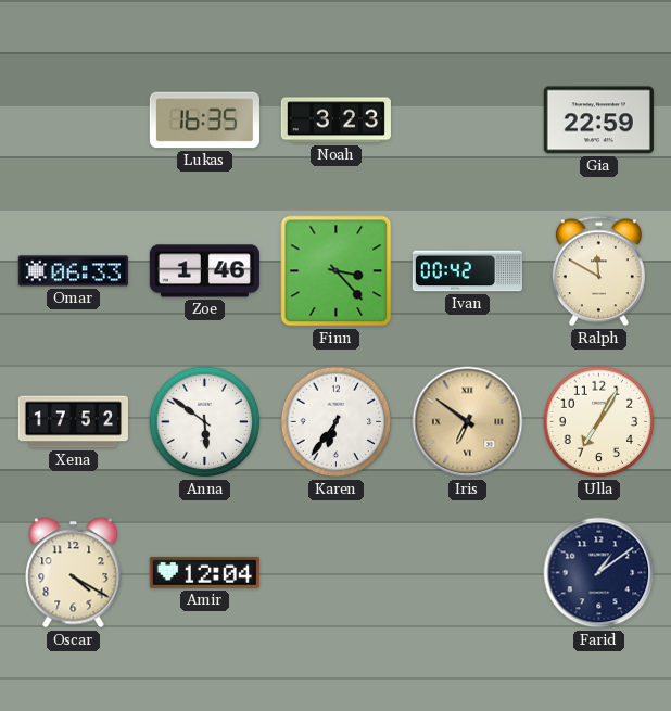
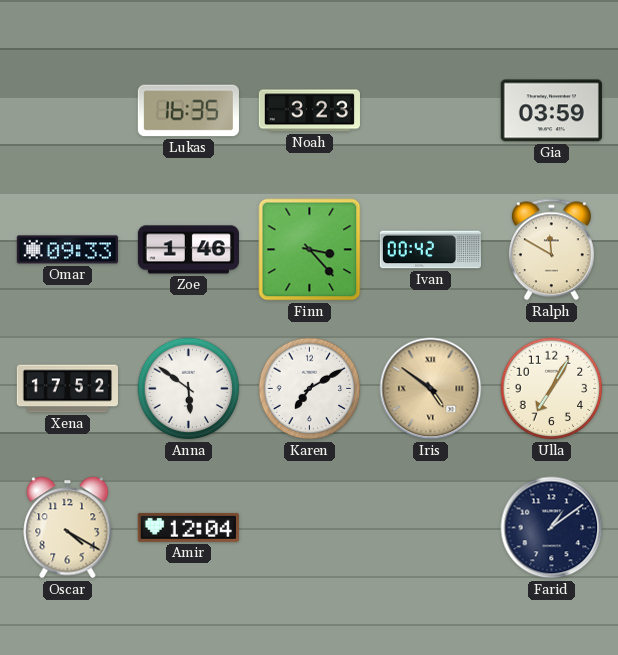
Gia: 22:59 -> 03:59 (551, 111)
Omar: 06:33 -> 09:33 (67, 250)
Karen: 6:36 -> 7:10 (310, 389)
Iris: 6:51 -> 4:51 (431, 389)
